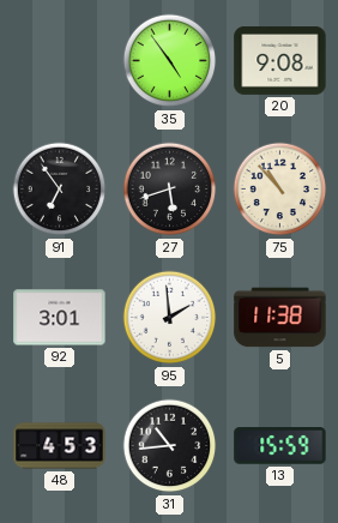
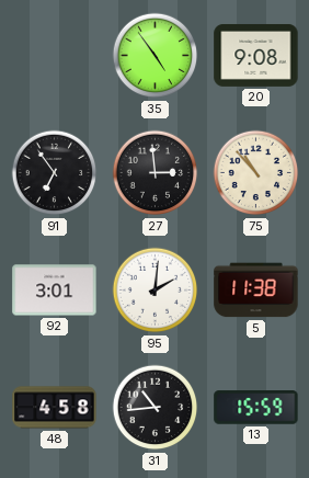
27: 5:42 -> 2:59 (156, 173)
95: 1:59 -> 2:01 (156, 291)
48: 4:53 -> 4:58 (55, 408)
